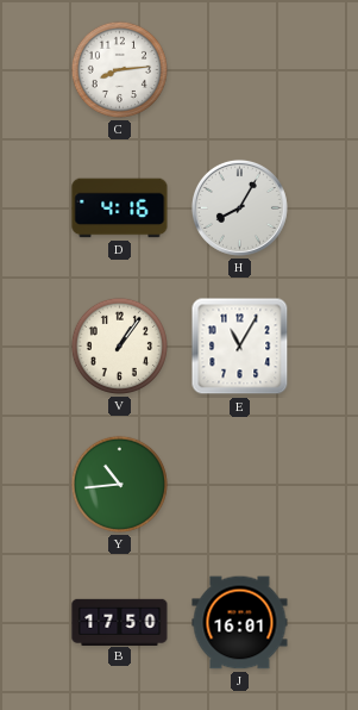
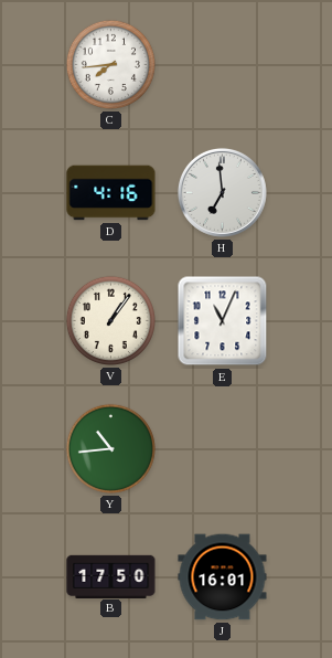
C: 8:14 -> 7:44 (110, 64)
H: 8:05 -> 6:59 (222, 192)
E: 11:05 -> 11:04 (223, 321)
